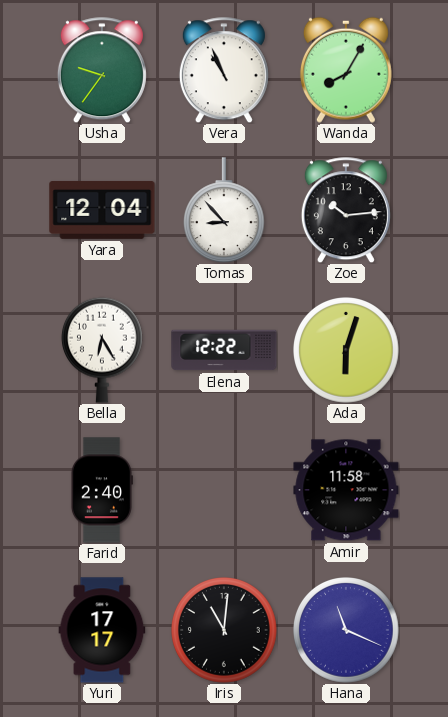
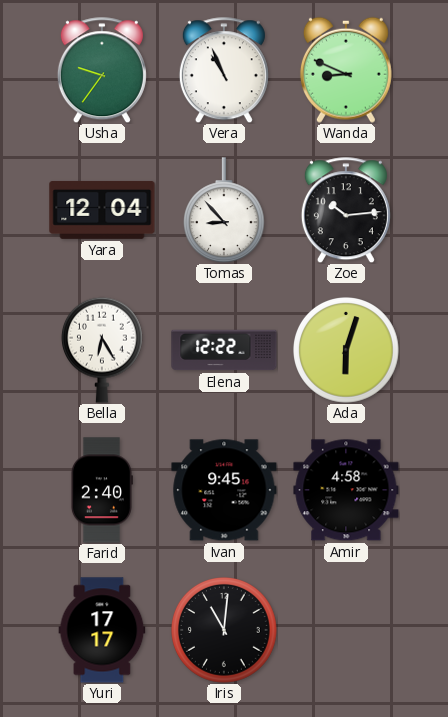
Wanda: 8:05 -> 8:49 (346, 70)
Ivan: none -> 9:45 (224, 490)
Amir: 11:58 -> 4:58 (346, 490)
Hana: 11:19 -> none (347, 631)
